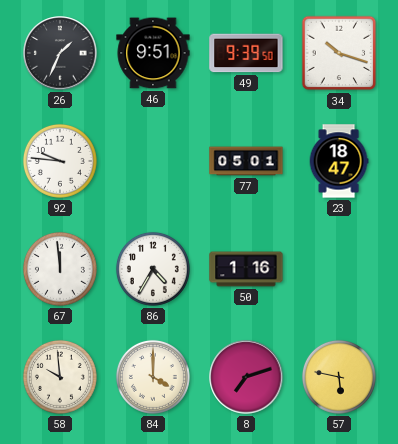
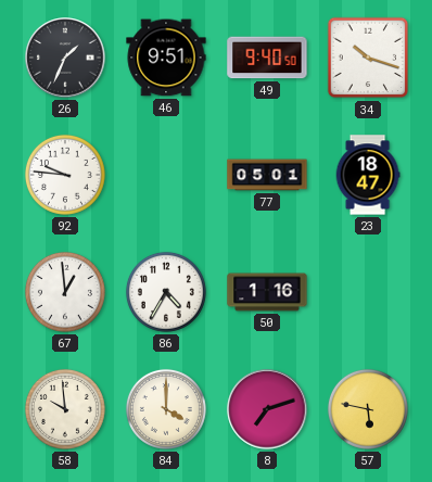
49: 9:39 -> 9:40 (267, 58)
67: 11:59 -> 12:59 (65, 292)
